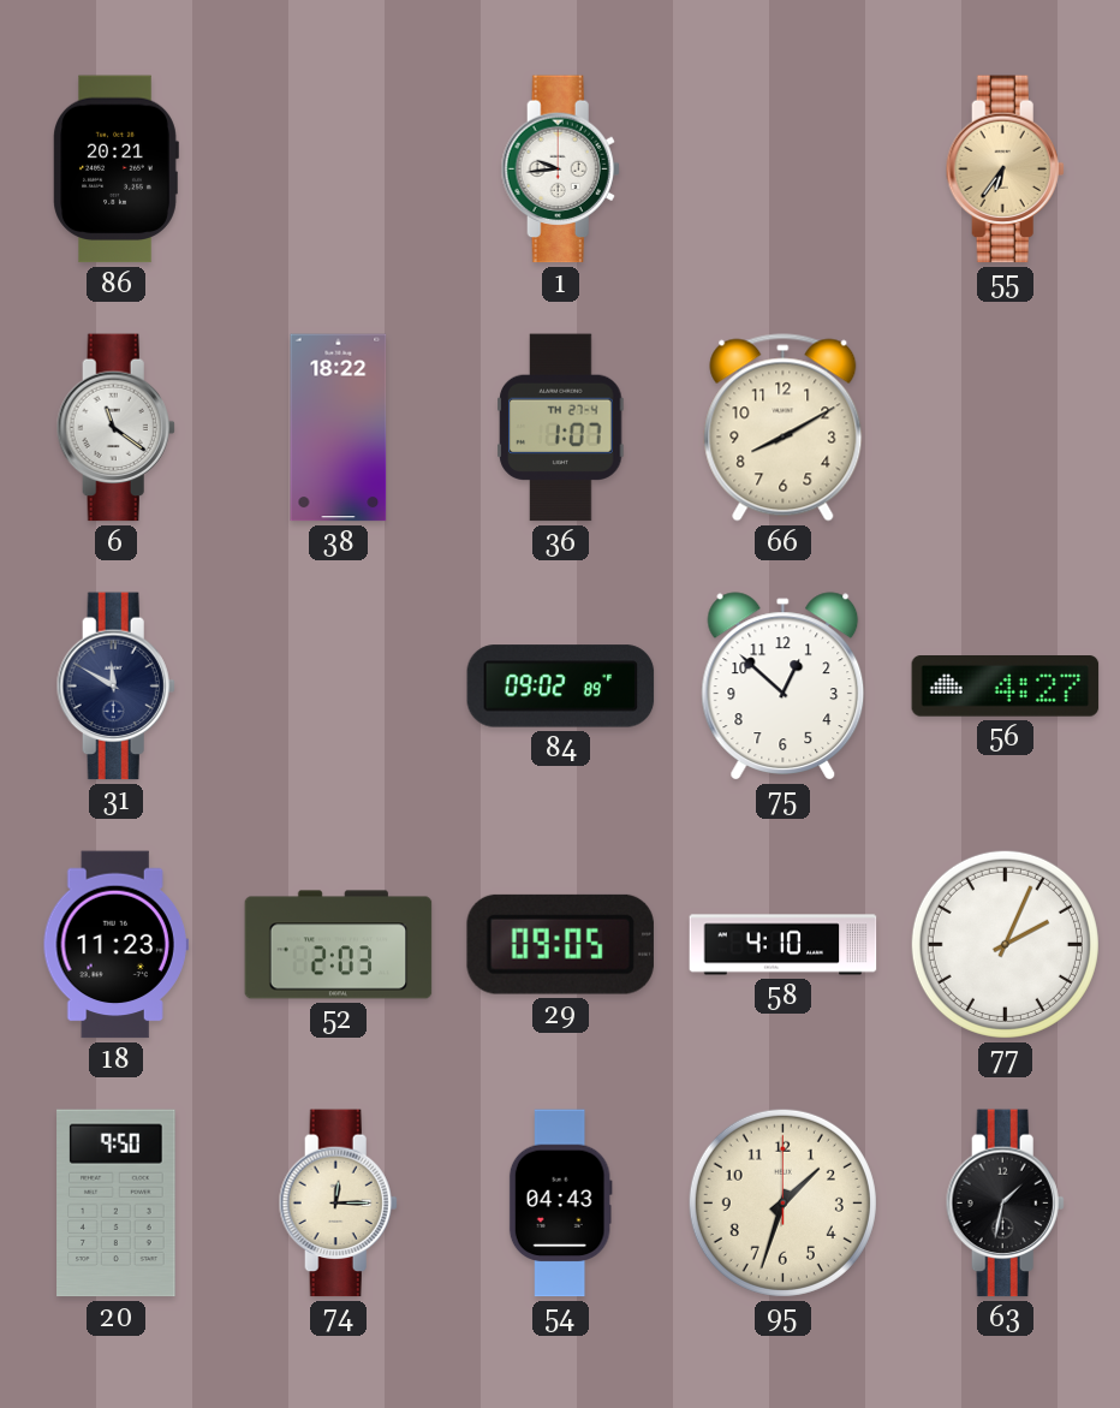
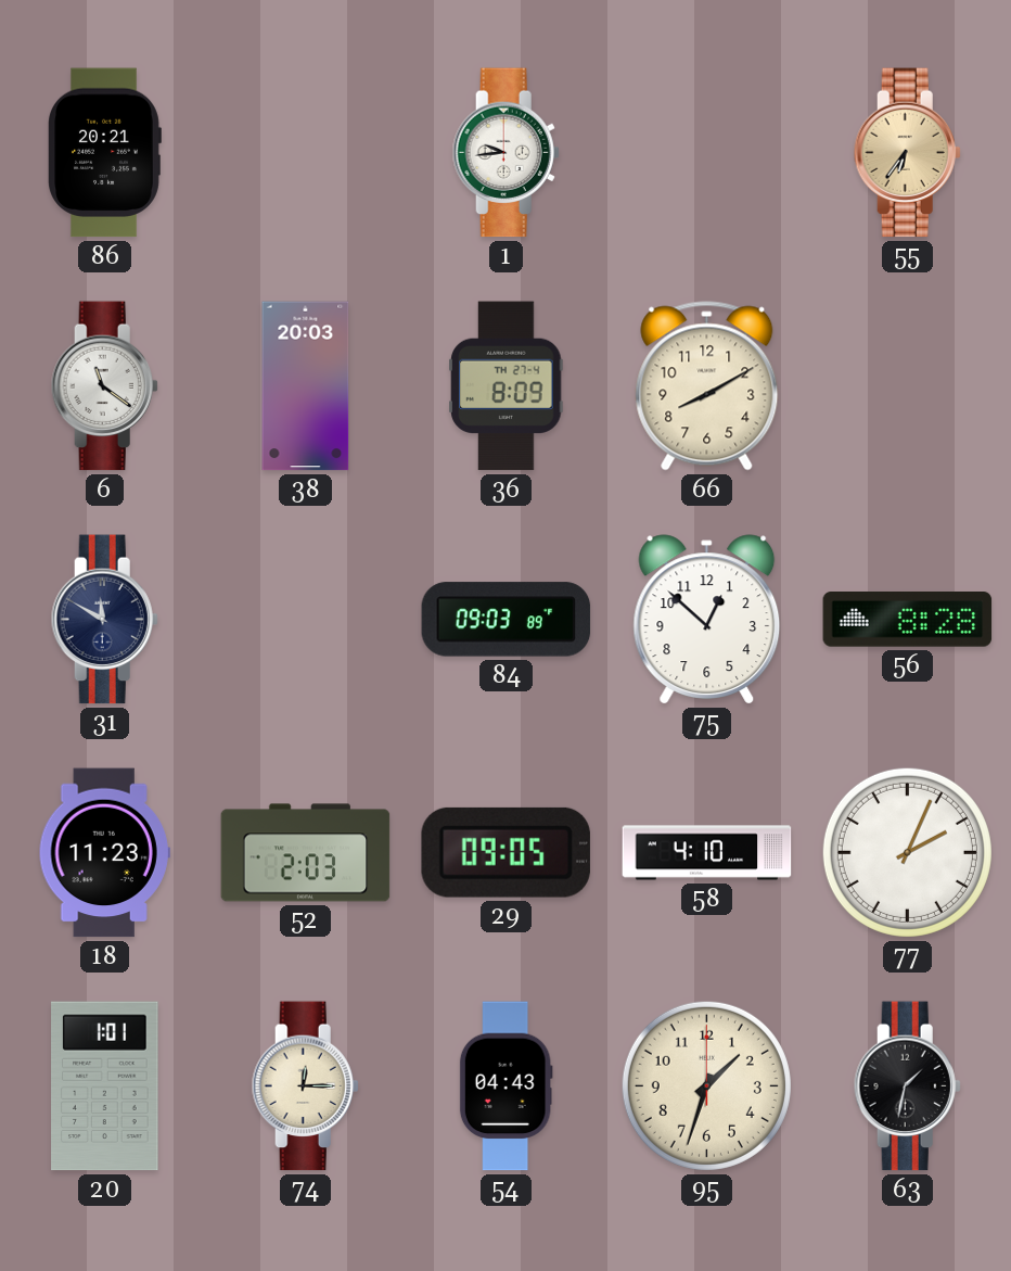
38: 18:22 -> 20:03 (306, 386)
36: 1:07 -> 8:09 (507, 386)
84: 09:02 -> 09:03 (507, 620)
56: 4:27 -> 8:28 (908, 620)
20: 9:50 -> 1:01 (105, 1086)
